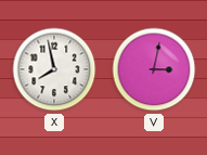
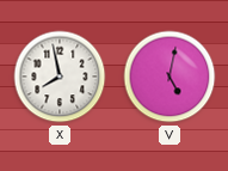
V: 3:02 -> 5:02 (170, 77)
